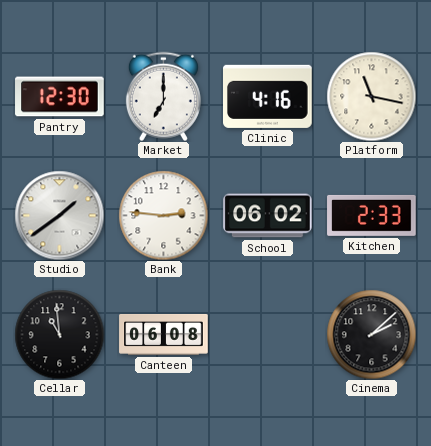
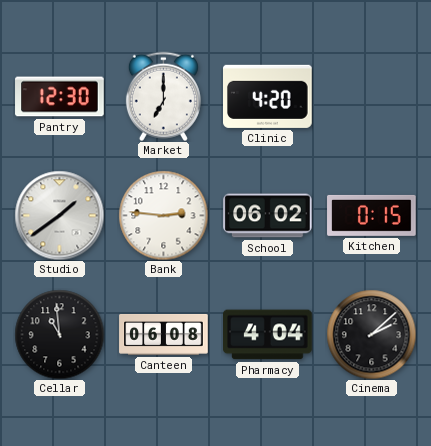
Clinic: 4:16 -> 4:20 (268, 96)
Platform: 11:17 -> none (371, 96)
Kitchen: 2:33 -> 0:15 (372, 215)
Pharmacy: none -> 4:04 (268, 335)
